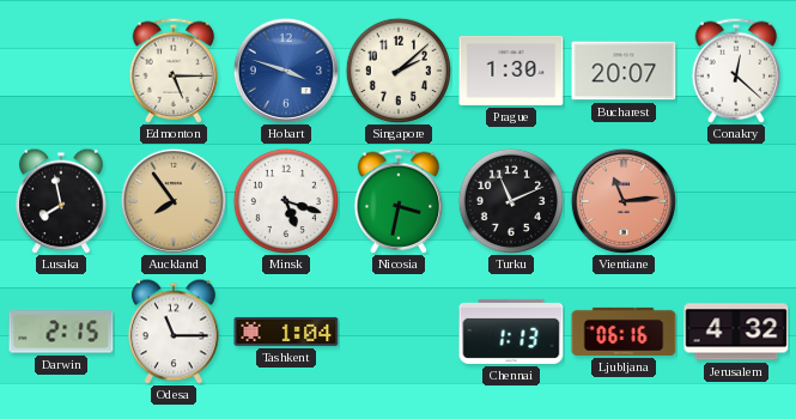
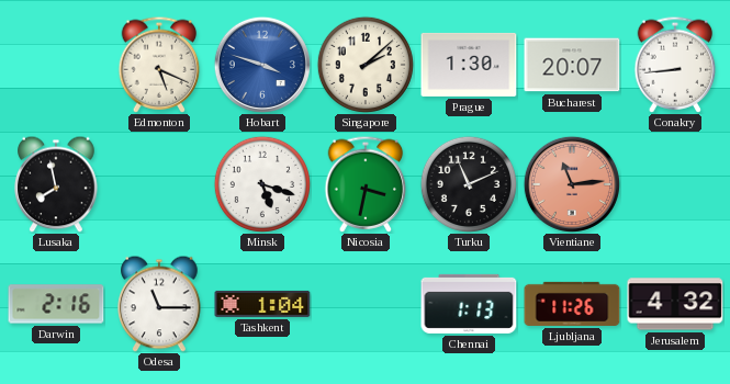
Edmonton: 5:15 -> 5:19 (159, 65)
Conakry: 12:22 -> 8:44 (675, 65)
Auckland: 7:54 -> none (174, 201)
Darwin: 2:15 -> 2:16 (56, 304)
Ljubljana: 06:16 -> 11:26 (572, 304)
